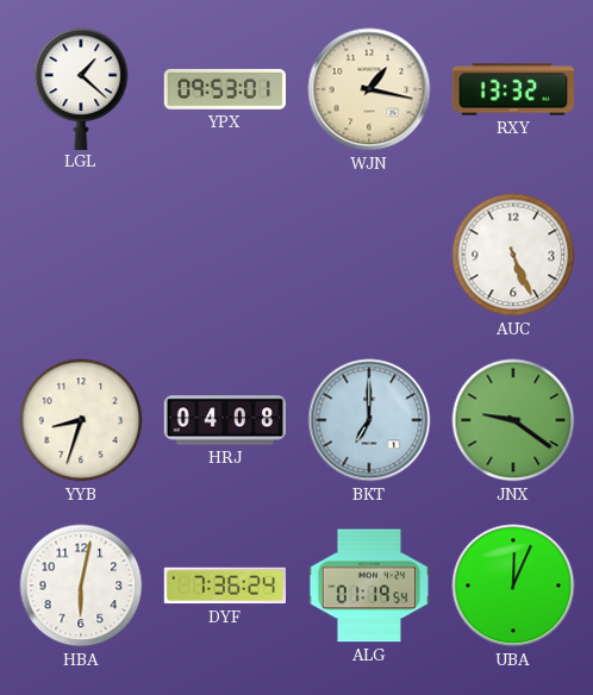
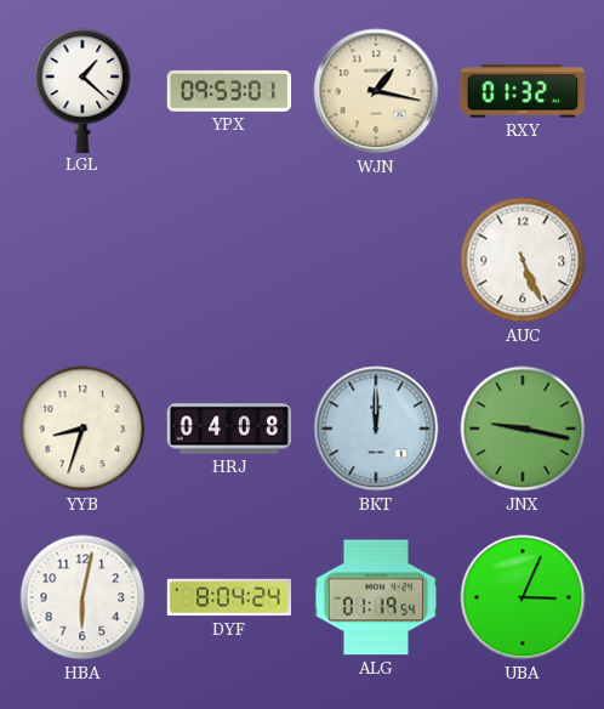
RXY: 13:32 -> 01:32 (522, 91)
BKT: 7:00 -> 12:00 (376, 429)
JNX: 9:21 -> 9:17 (523, 429)
DYF: 7:36 -> 8:04 (228, 597)
UBA: 12:04 -> 3:04 (523, 597)
